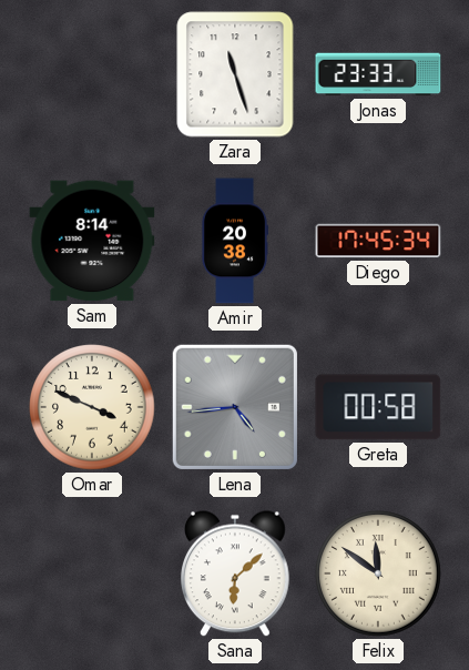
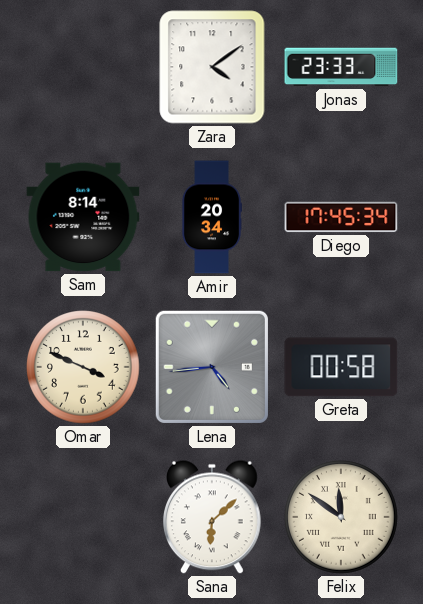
Zara: 11:27 -> 4:09 (212, 67)
Amir: 20:38 -> 20:34 (211, 217)
